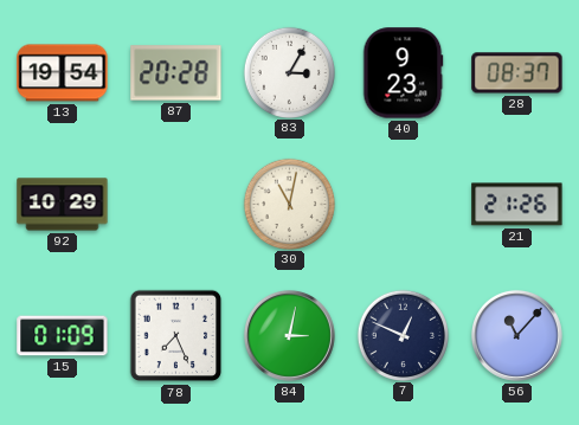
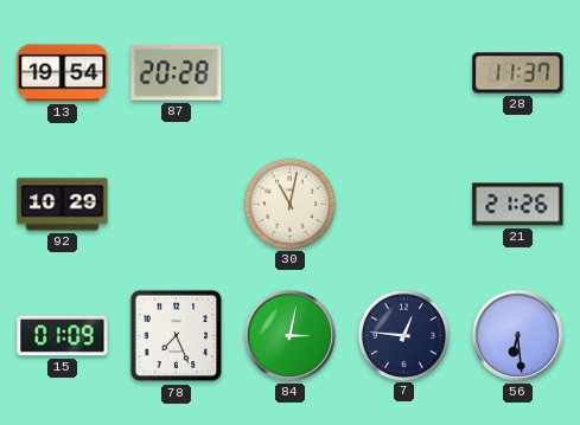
83: 3:05 -> none (289, 72)
40: 9:23 -> none (403, 73)
28: 08:37 -> 11:37 (518, 73)
7: 12:49 -> 12:46 (403, 335)
56: 11:07 -> 6:29 (517, 335)
